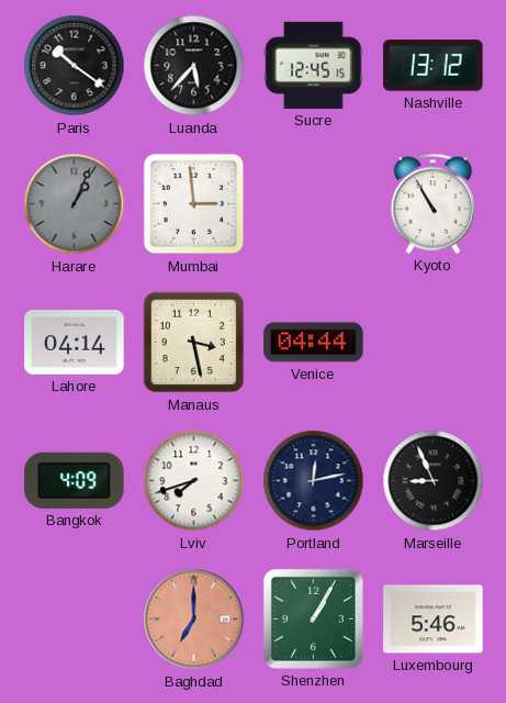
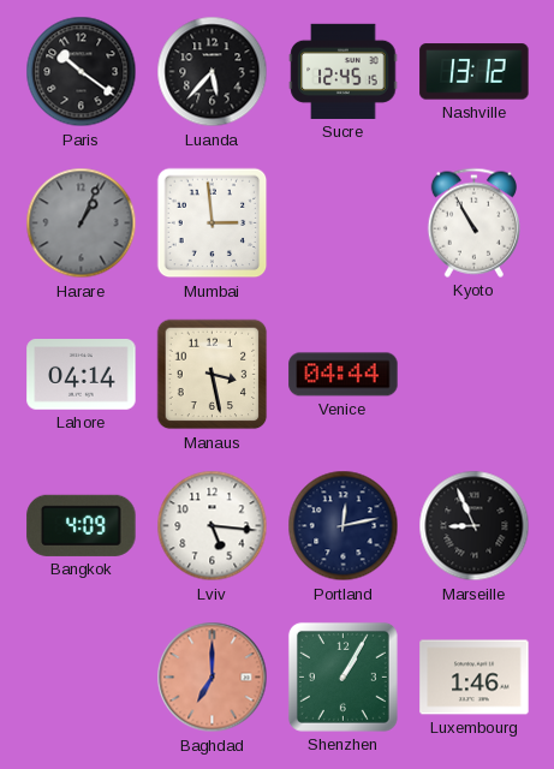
Lviv: 7:42 -> 5:16 (213, 526)
Luxembourg: 5:46 -> 1:46 (475, 678)
